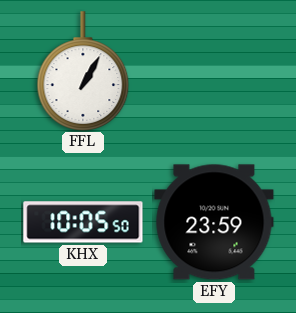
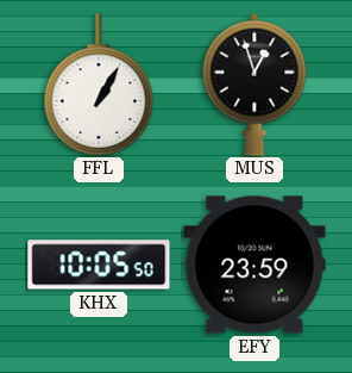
MUS: none -> 12:57 (254, 85)
